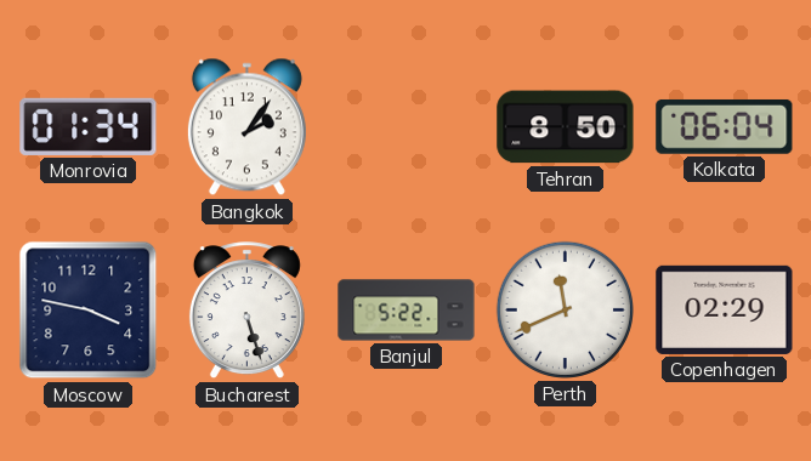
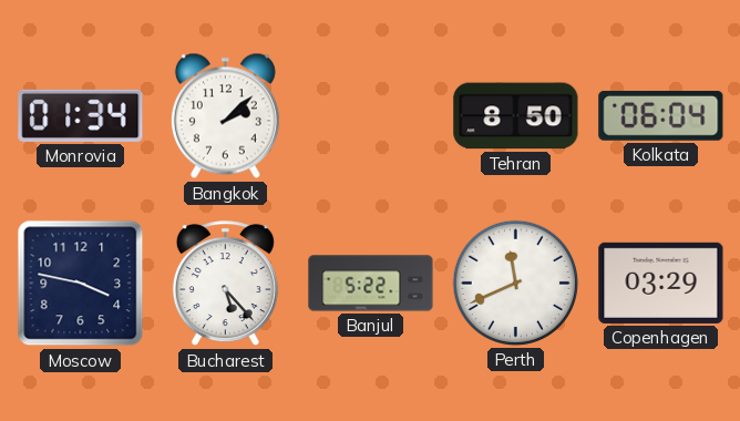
Bangkok: 2:06 -> 2:08 (225, 116)
Bucharest: 5:27 -> 5:23 (225, 284)
Copenhagen: 02:29 -> 03:29 (661, 283)
